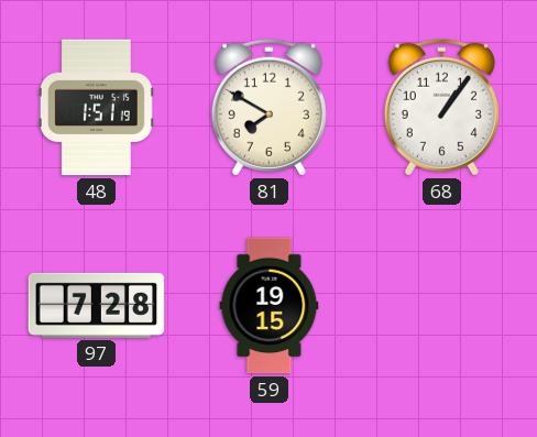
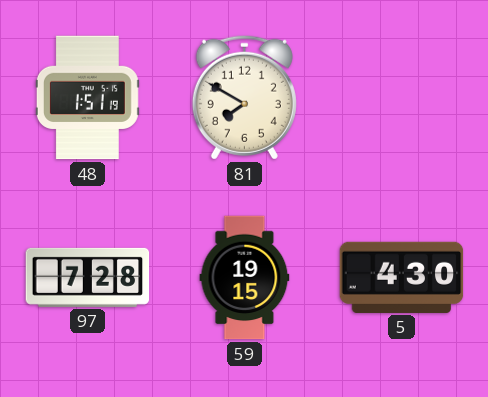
68: 1:06 -> none (441, 107)
5: none -> 4:30 (402, 277)
